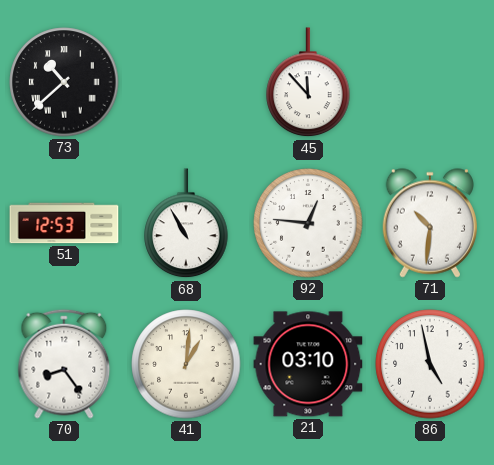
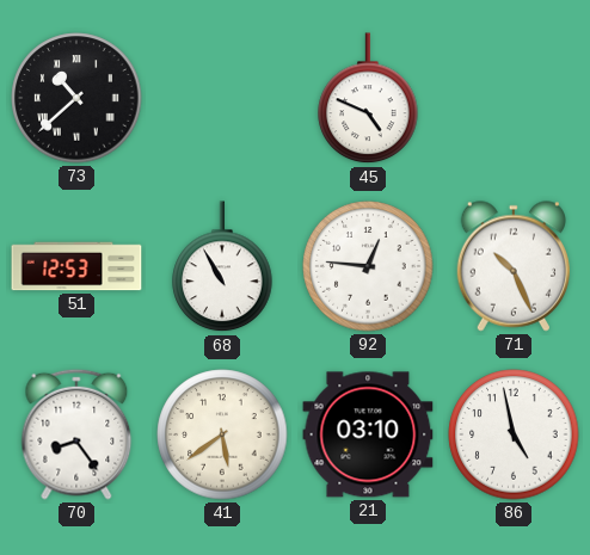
45: 11:53 -> 4:49 (368, 99)
71: 10:31 -> 10:26 (512, 266)
41: 1:01 -> 5:39 (222, 434)
